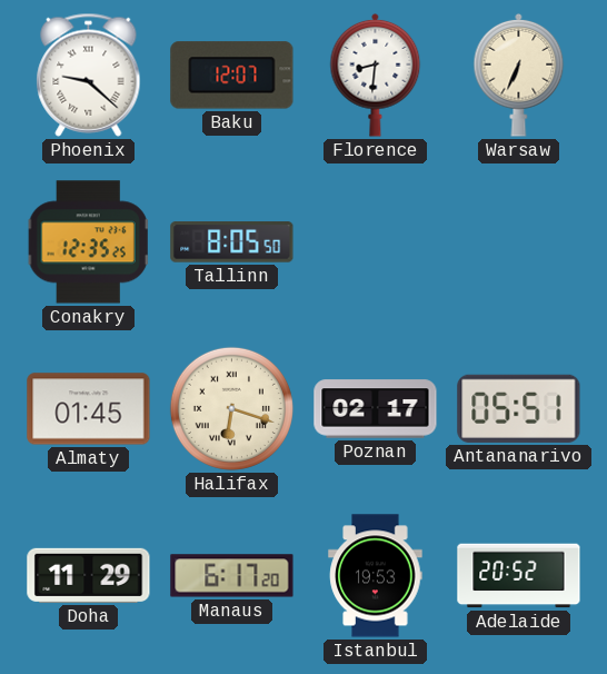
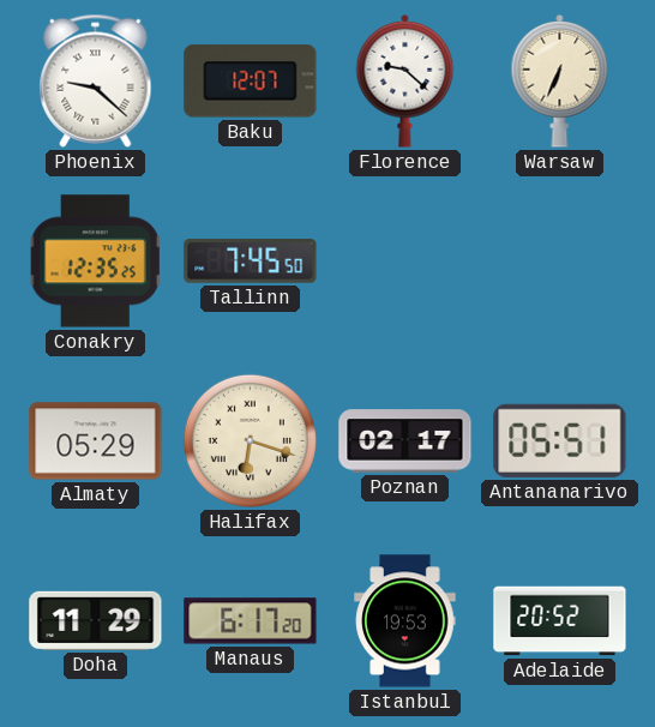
Florence: 8:31 -> 9:22 (405, 80)
Tallinn: 8:05 -> 7:45 (251, 262)
Almaty: 01:45 -> 05:29 (96, 441)
